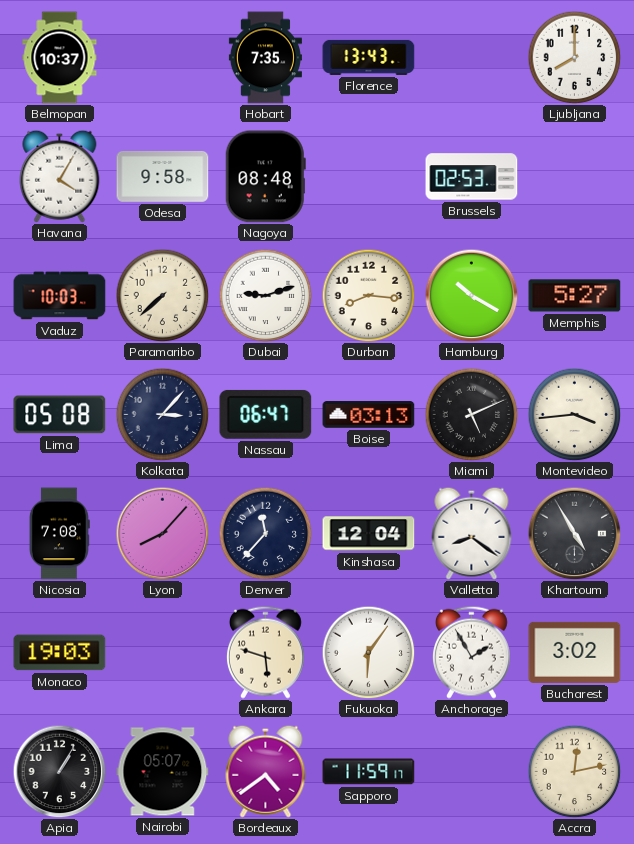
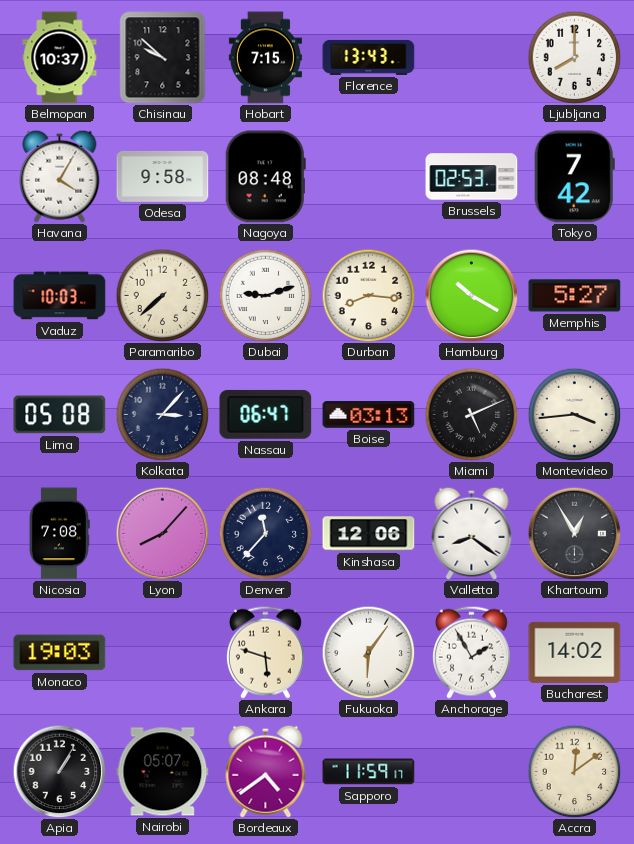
Chisinau: none -> 9:52 (163, 58)
Hobart: 7:35 -> 7:15 (265, 58)
Tokyo: none -> 7:42 (574, 177)
Kinshasa: 12:04 -> 12:06 (369, 534)
Khartoum: 4:55 -> 12:55 (574, 533)
Bucharest: 3:02 -> 14:02 (575, 652)
Accra: 12:13 -> 12:09 (574, 771)
